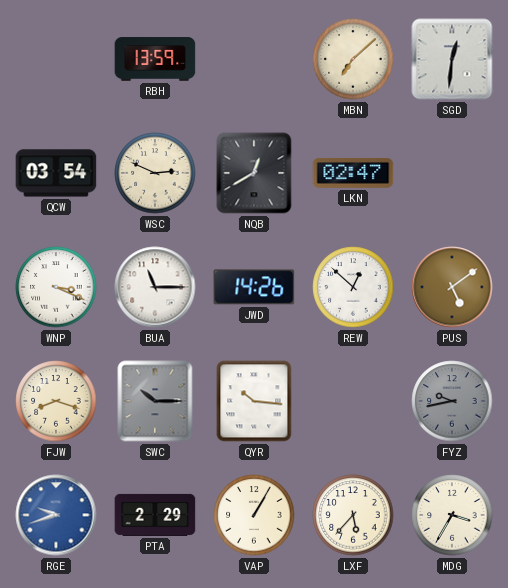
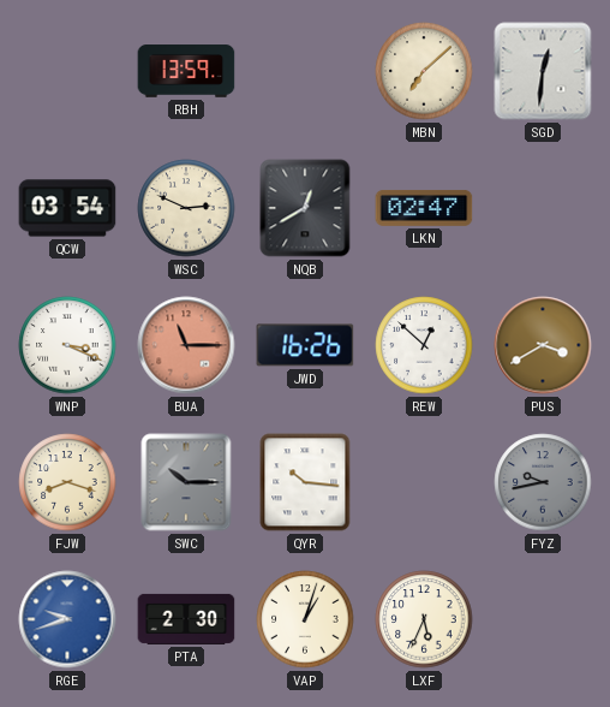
BUA dial: white -> salmon (186, 345)
JWD: 14:26 -> 16:26 (305, 345)
PUS: 5:09 -> 3:40 (543, 345)
PTA: 2:29 -> 2:30 (186, 619)
VAP: 1:05 -> 1:03 (305, 619)
LXF: 5:37 -> 5:34 (424, 619)
MDG: 3:35 -> none (452, 515)
